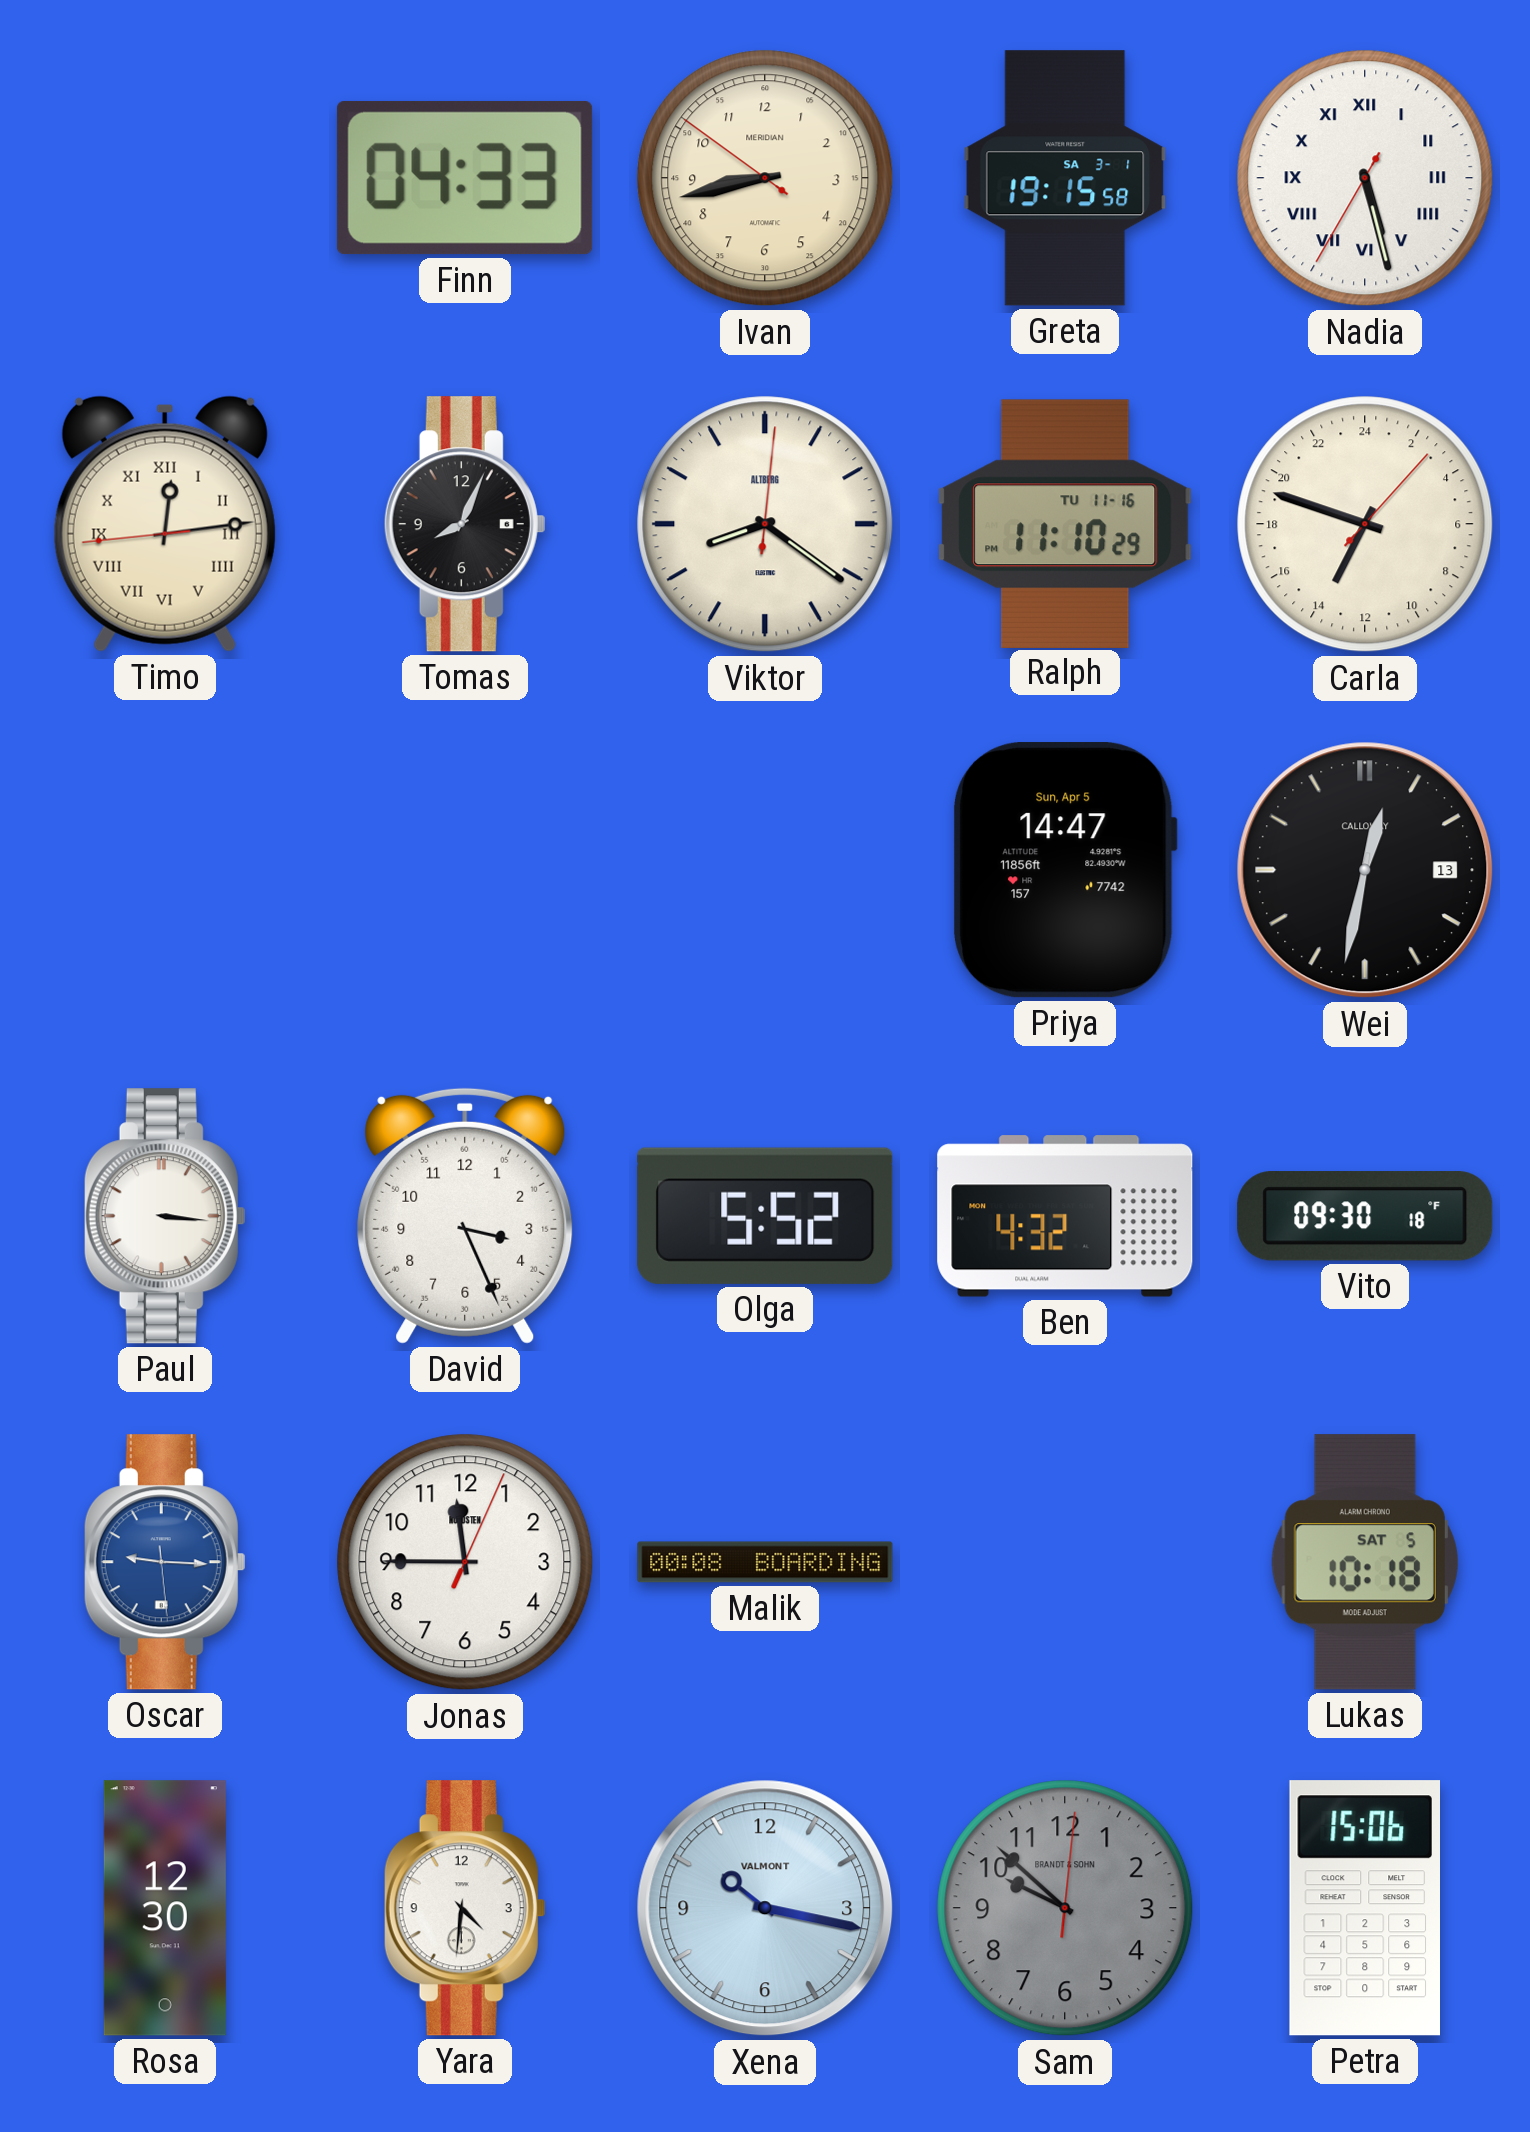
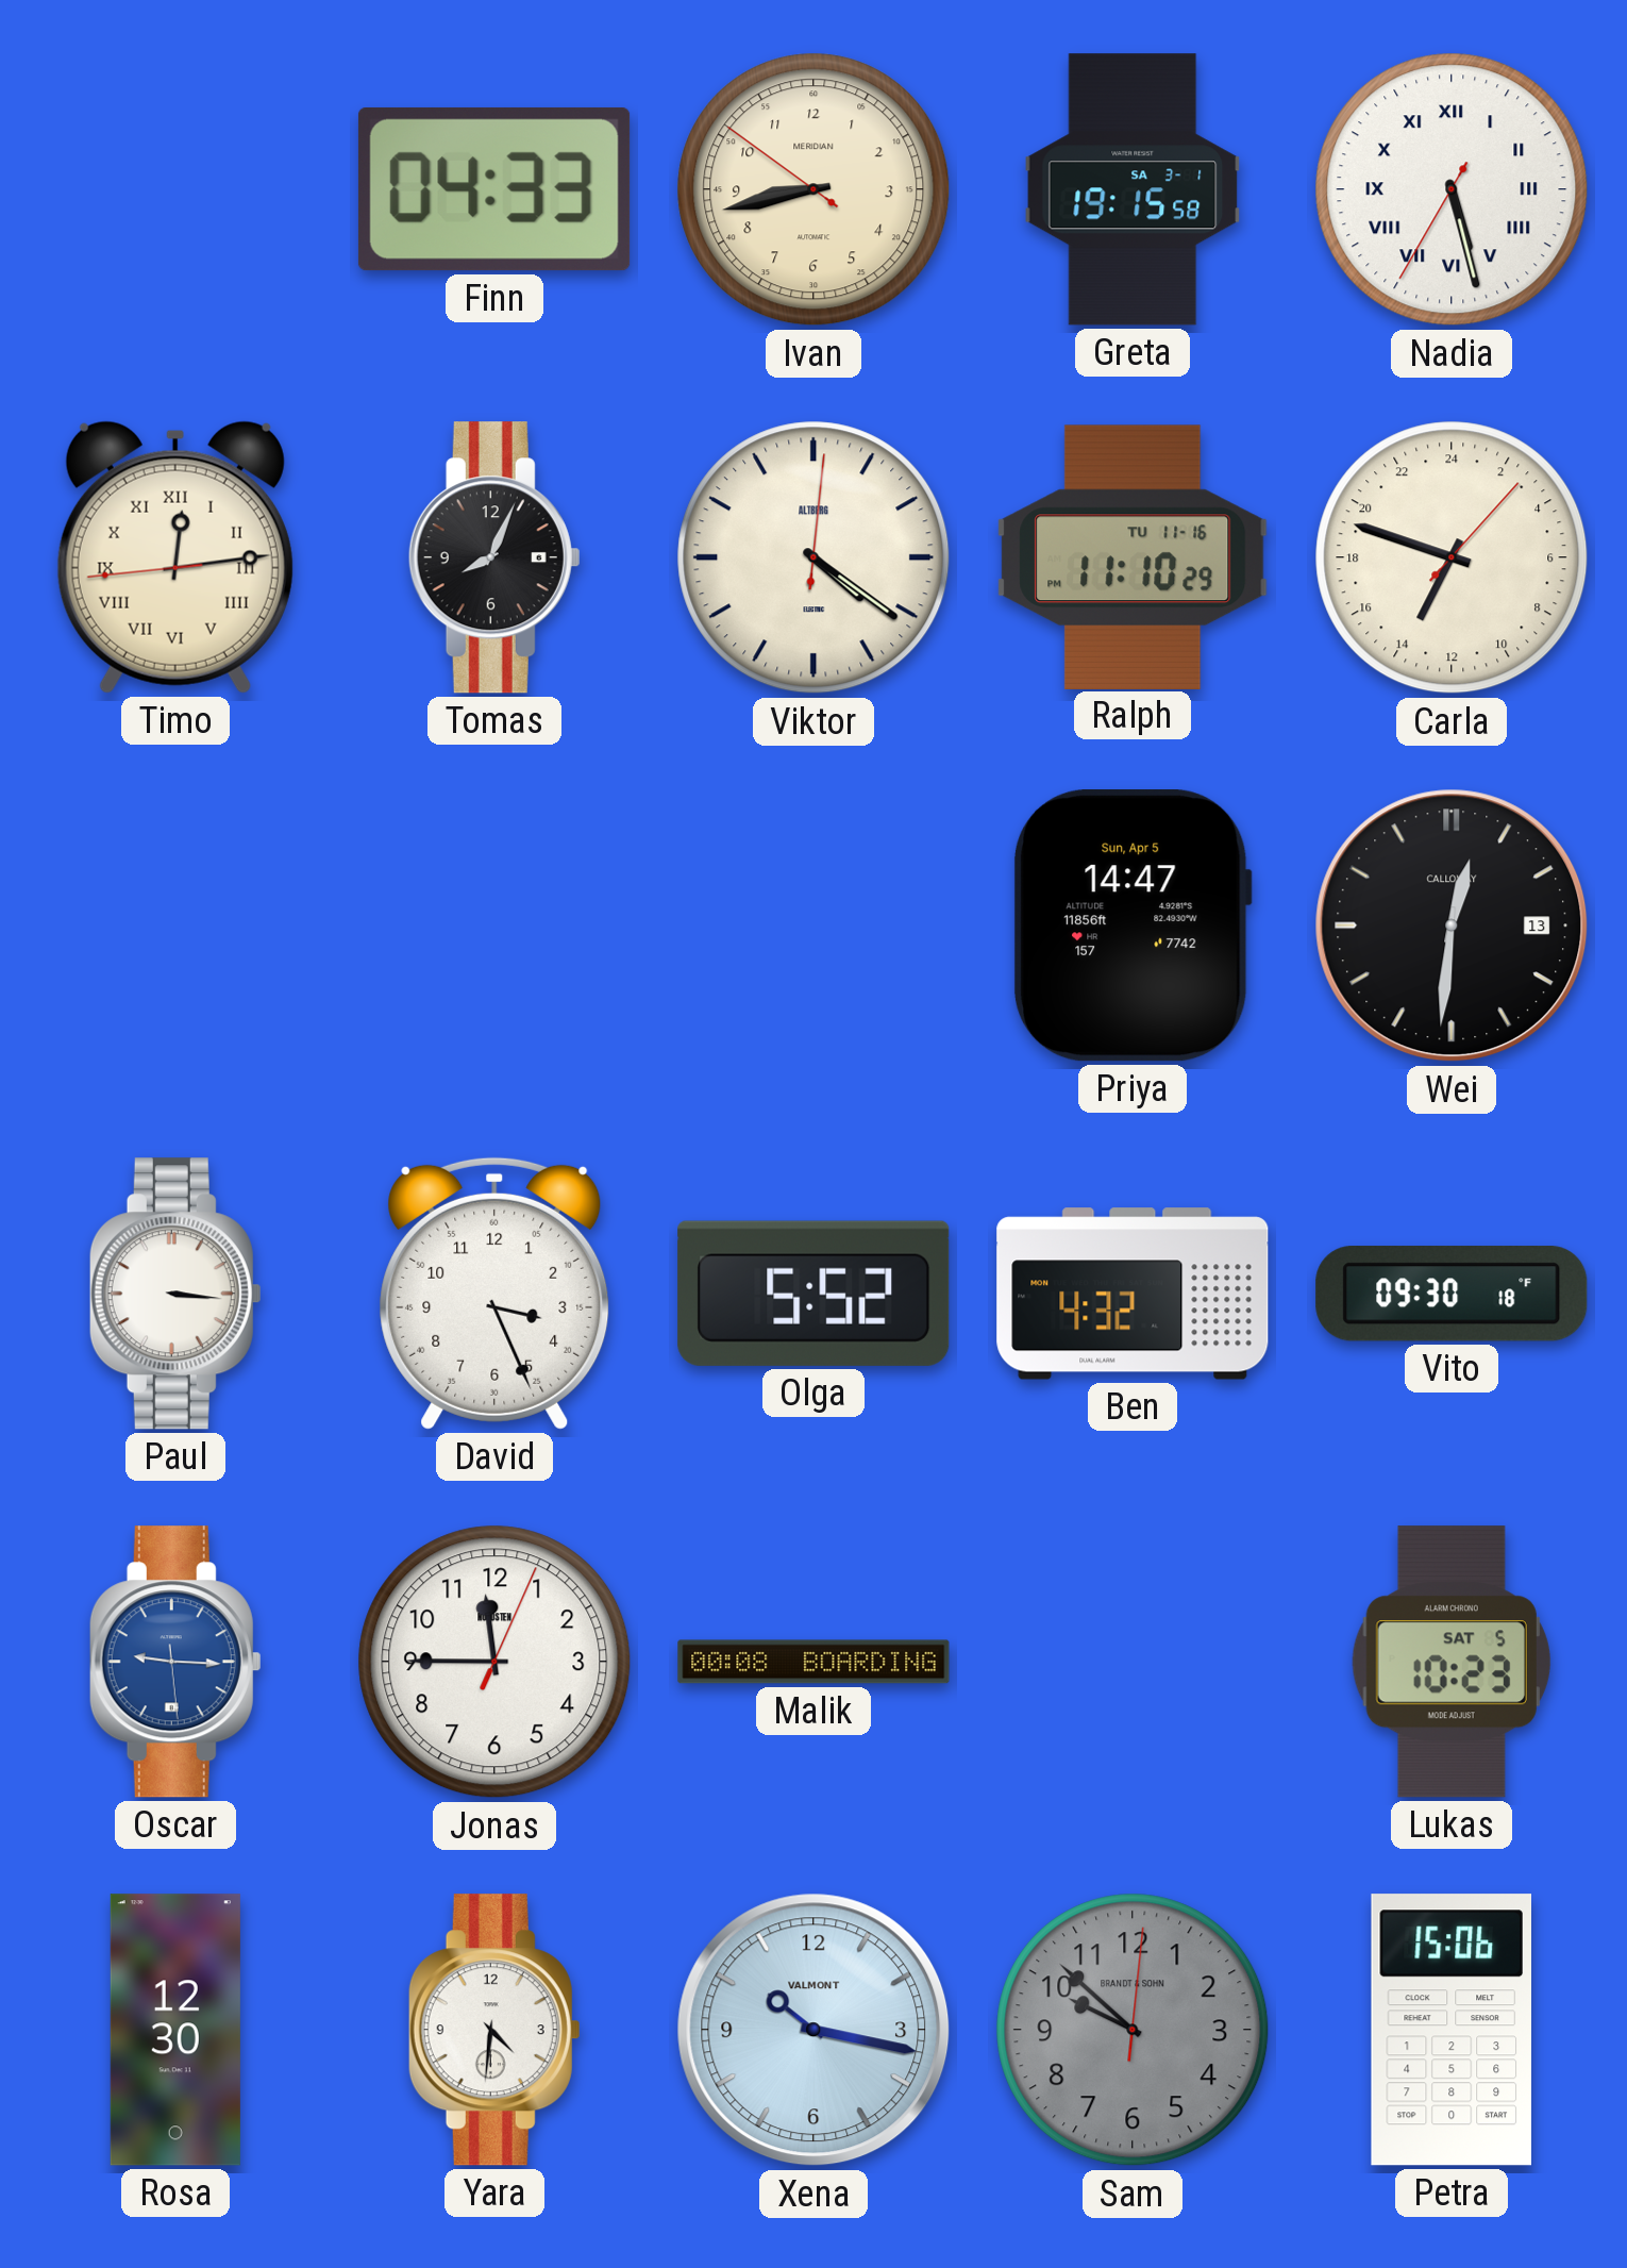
Viktor: 8:21 -> 4:21 (813, 557)
Wei: 12:32 -> 12:31 (1452, 925)
Lukas: 10:18 -> 10:23 (1452, 1662)
